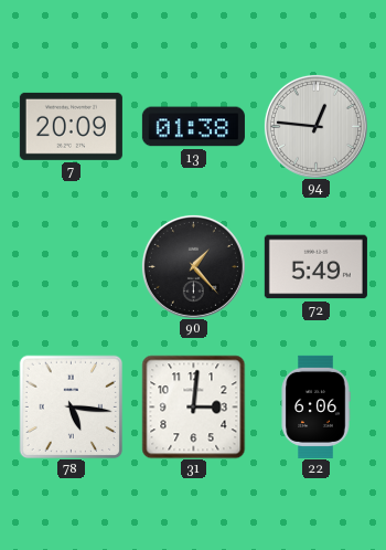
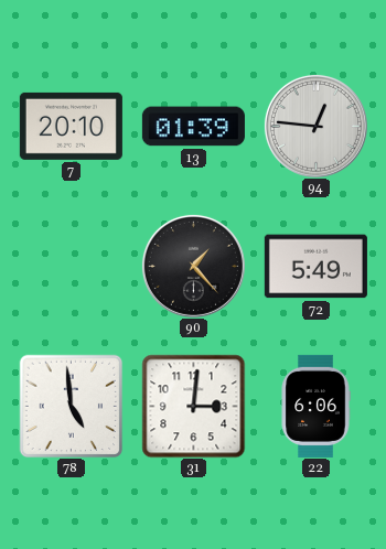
7: 20:09 -> 20:10 (71, 126)
13: 01:38 -> 01:39 (193, 127)
78: 5:16 -> 4:59 (71, 406)
